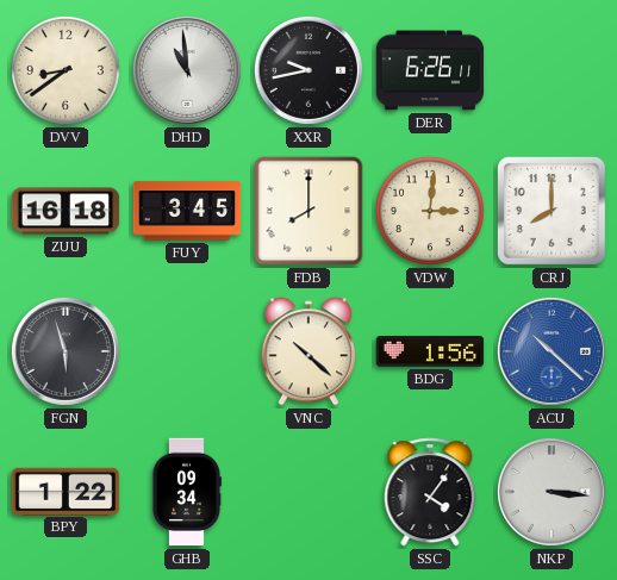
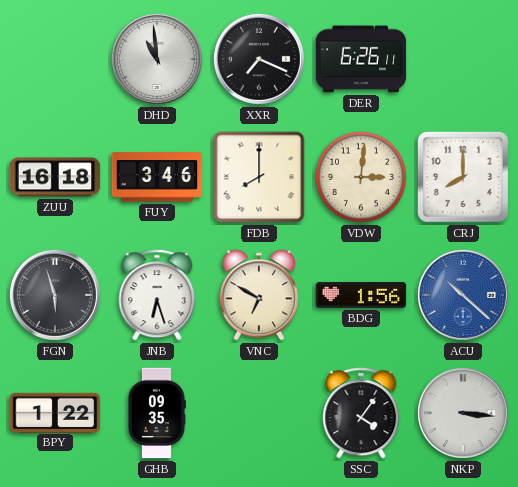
DVV: 8:39 -> none (66, 70)
XXR: 9:43 -> 7:19 (259, 59)
FUY: 3:45 -> 3:46 (157, 177)
JNB: none -> 6:27 (157, 295)
VNC: 10:22 -> 6:50 (259, 295)
GHB: 09:34 -> 09:35 (156, 413)
